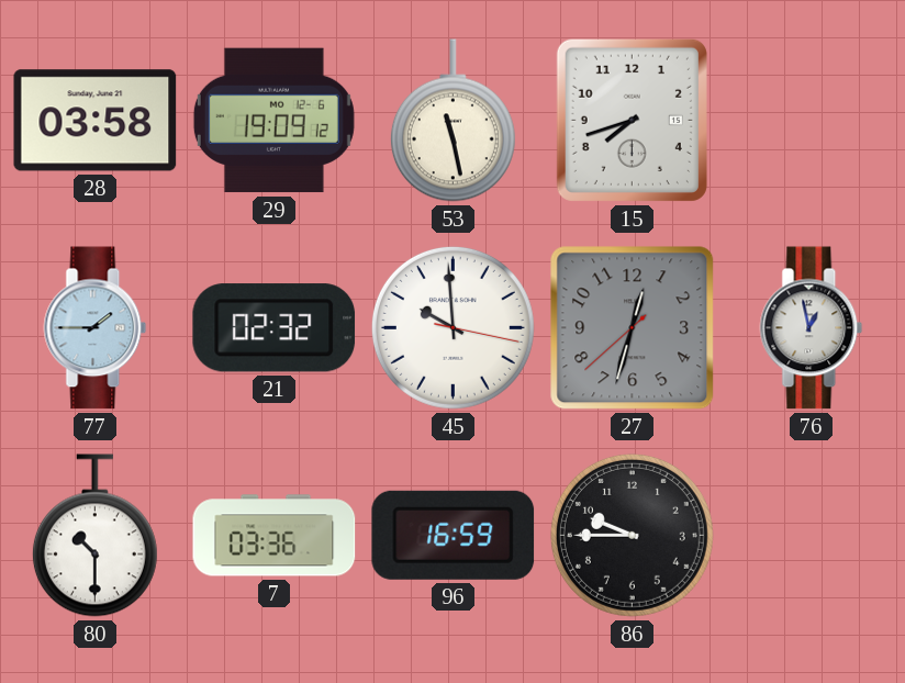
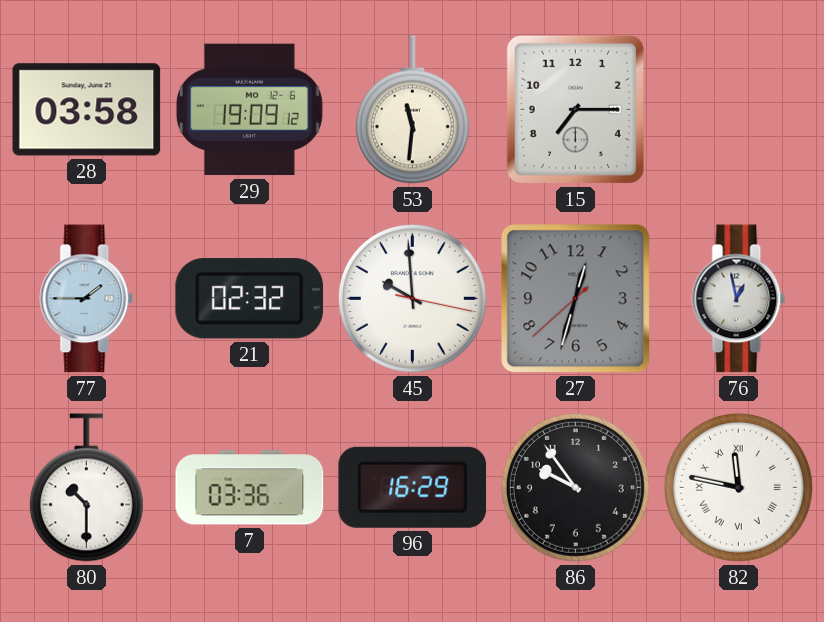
53: 11:28 -> 11:31 (412, 110)
15: 7:42 -> 7:15 (575, 109)
96: 16:59 -> 16:29 (413, 487)
86: 9:45 -> 9:54 (575, 487)
82: none -> 11:47 (738, 487)
